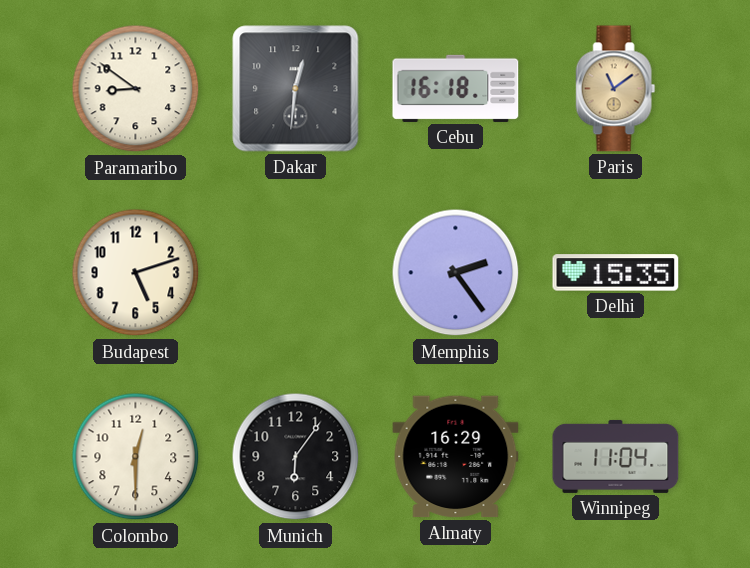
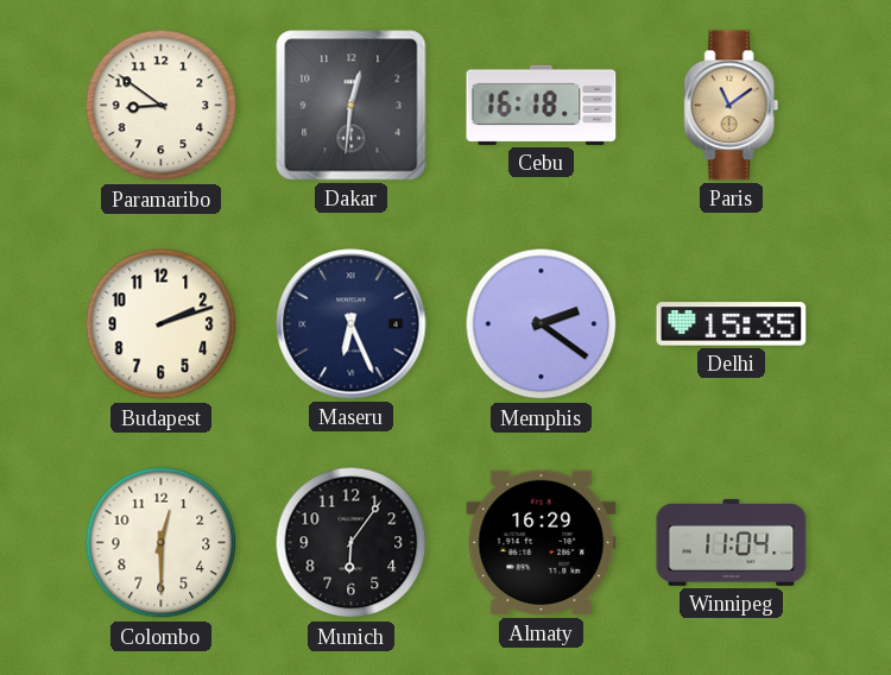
Budapest: 5:12 -> 2:12 (162, 324)
Maseru: none -> 6:26 (352, 324)
Memphis: 2:24 -> 2:21 (542, 324)
